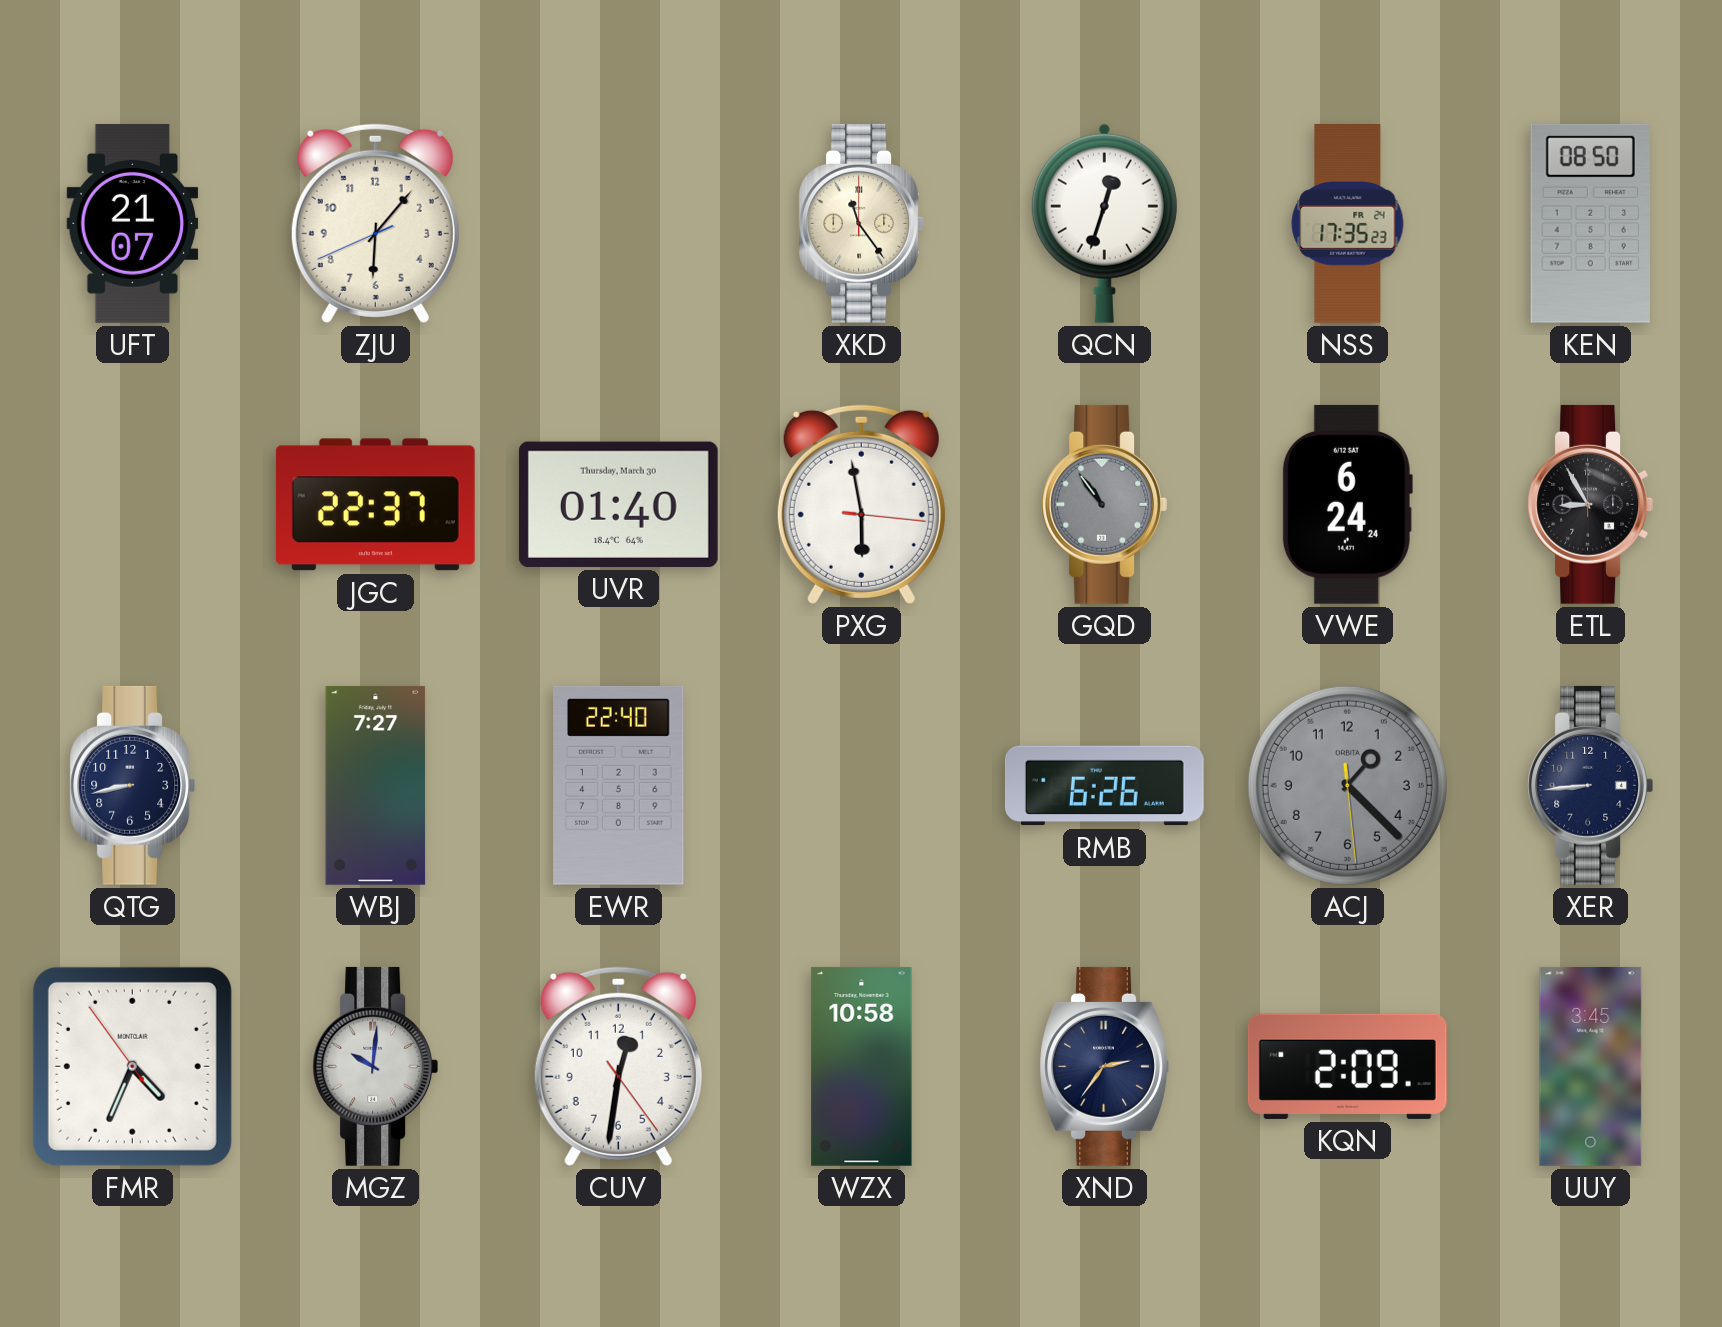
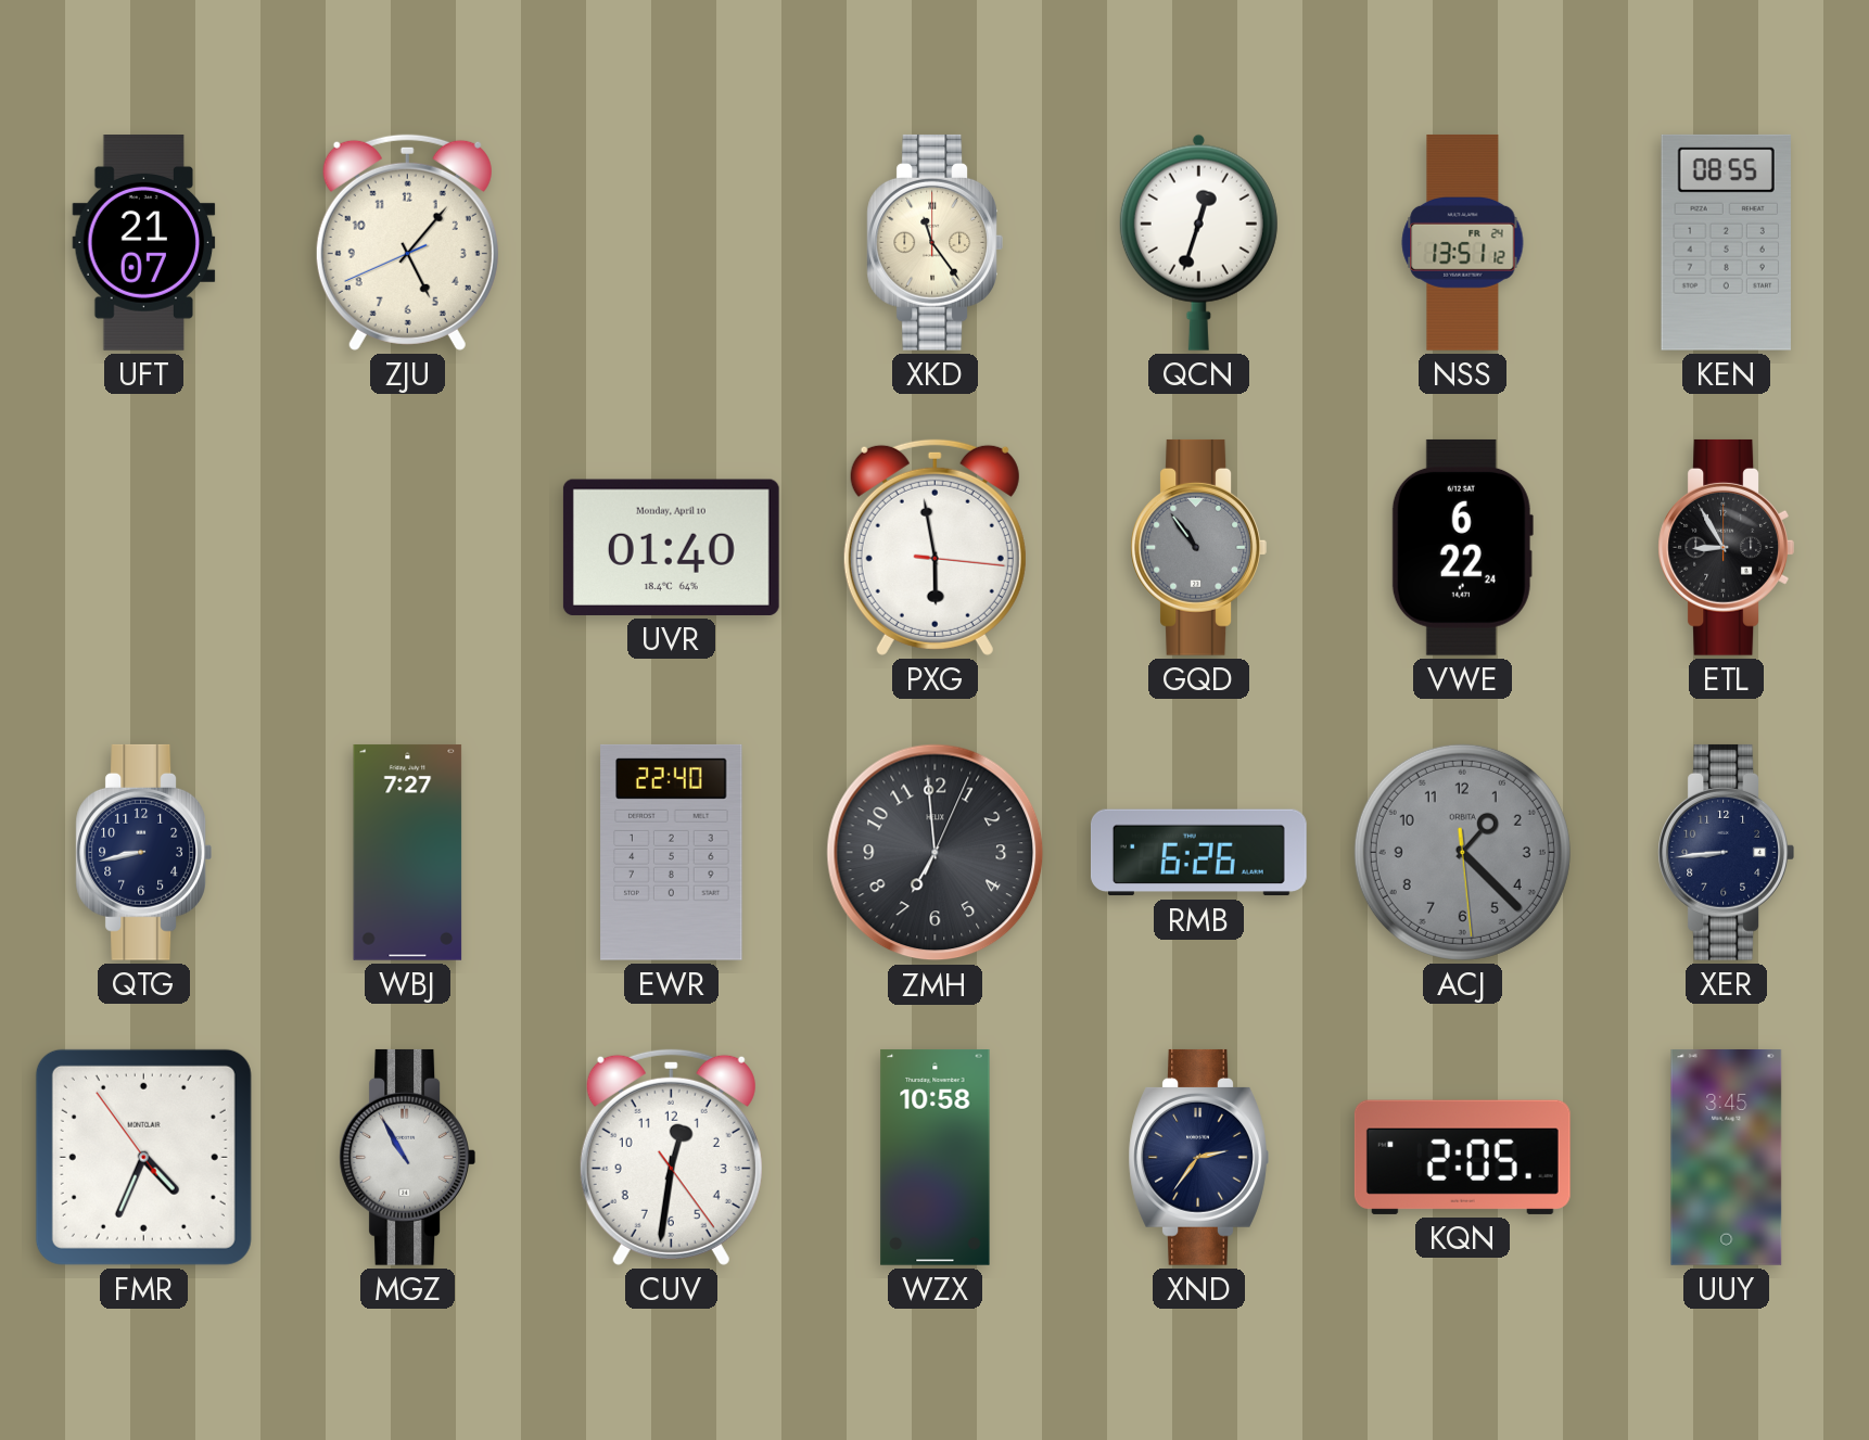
ZJU: 6:06 -> 5:06 (407, 242)
NSS: 17:35 -> 13:51 (1463, 242)
KEN: 08:50 -> 08:55 (1726, 242)
JGC: 22:37 -> none (375, 505)
UVR date: Thursday, March 30 -> Monday, April 10 (671, 547)
VWE: 6:24 -> 6:22 (1462, 547)
ZMH: none -> 6:59 (936, 853)
MGZ: 10:01 -> 10:55 (407, 1157)
KQN: 2:09 -> 2:05 (1462, 1157)
